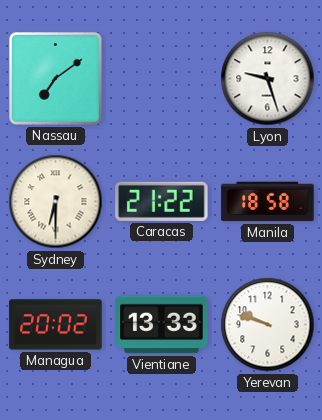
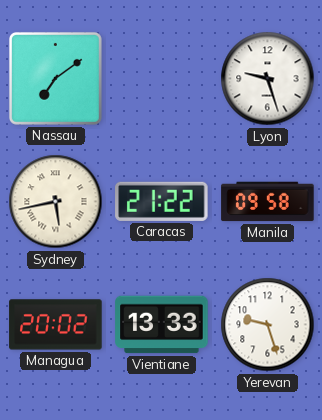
Sydney: 6:30 -> 5:43 (56, 202)
Manila: 18:58 -> 09:58 (268, 202)
Yerevan: 9:48 -> 9:27 (268, 325)
